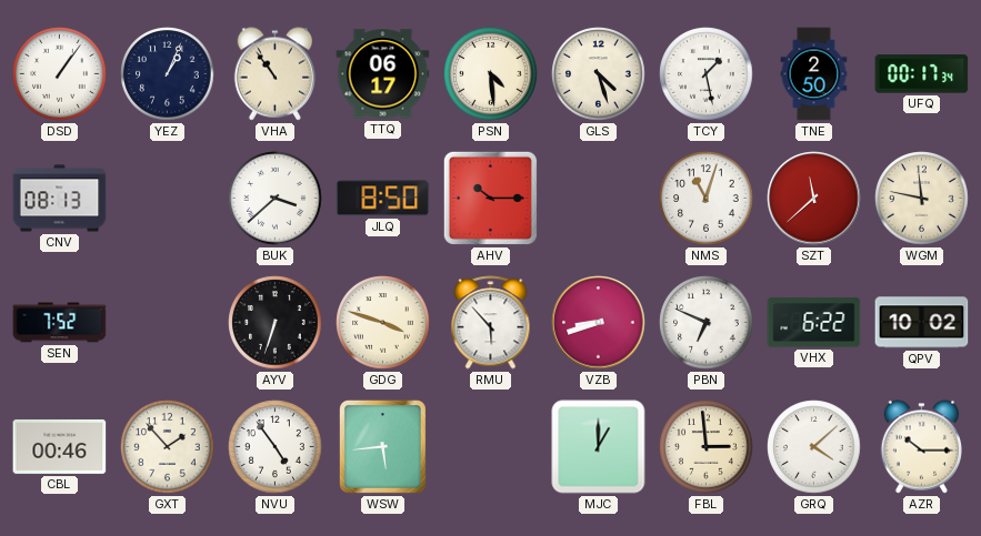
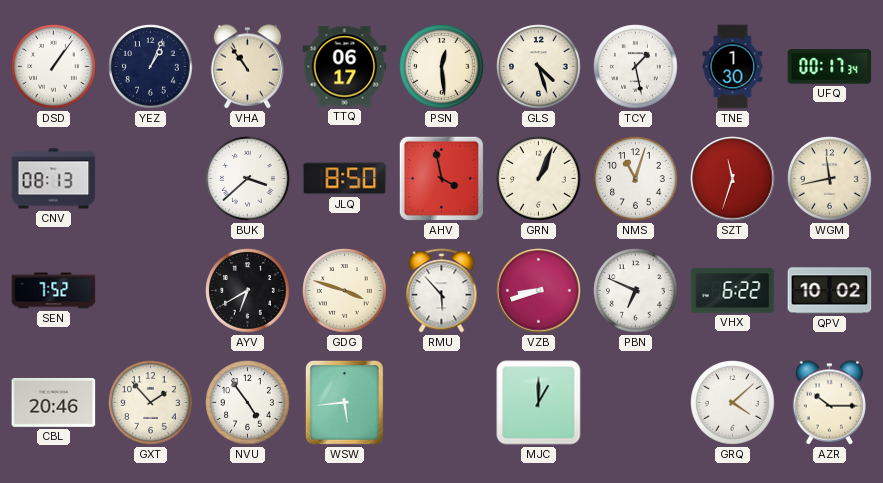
PSN: 4:29 -> 12:29 (442, 67)
TNE: 2:50 -> 1:30 (733, 67)
AHV: 10:15 -> 3:58 (441, 178)
GRN: none -> 1:04 (539, 179)
SZT: 11:38 -> 11:33 (733, 179)
WGM: 11:47 -> 11:43 (830, 179)
AYV: 6:33 -> 6:40 (248, 291)
CBL: 00:46 -> 20:46 (54, 402)
FBL: 2:59 -> none (707, 447)
